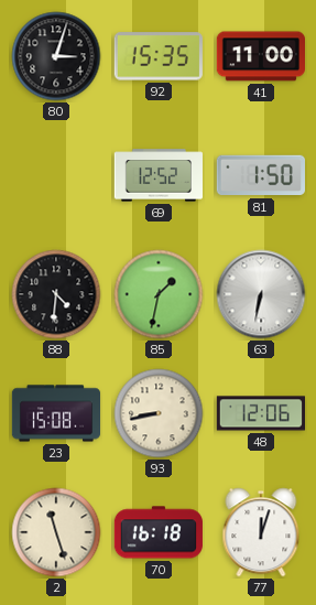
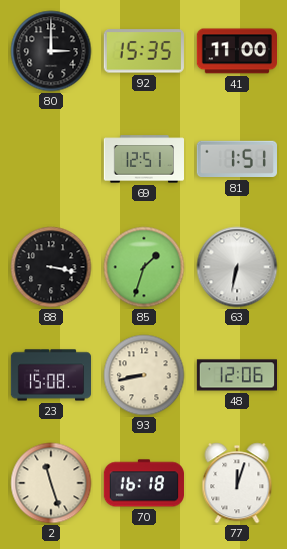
80: 3:03 -> 3:00 (51, 51)
69: 12:52 -> 12:51 (143, 159)
81: 1:50 -> 1:51 (236, 159)
88: 4:31 -> 3:17 (51, 267)
85: 1:32 -> 1:33 (144, 267)
